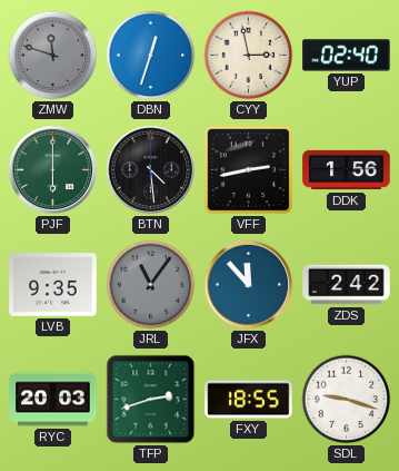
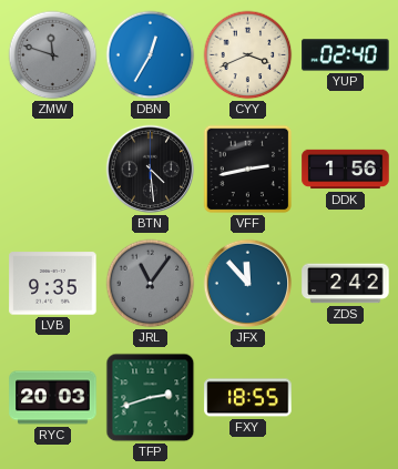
DBN: 12:33 -> 12:35 (151, 55)
CYY: 2:58 -> 3:41 (248, 55)
PJF: 6:00 -> none (53, 170)
SDL: 9:18 -> none (347, 400)
